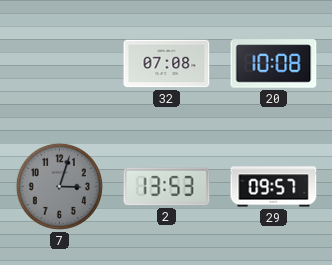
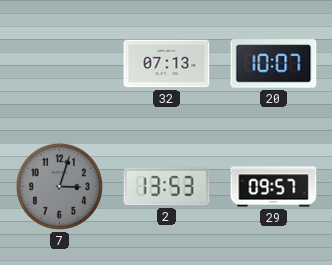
32: 07:08 -> 07:13 (167, 64)
20: 10:08 -> 10:07 (274, 64)
